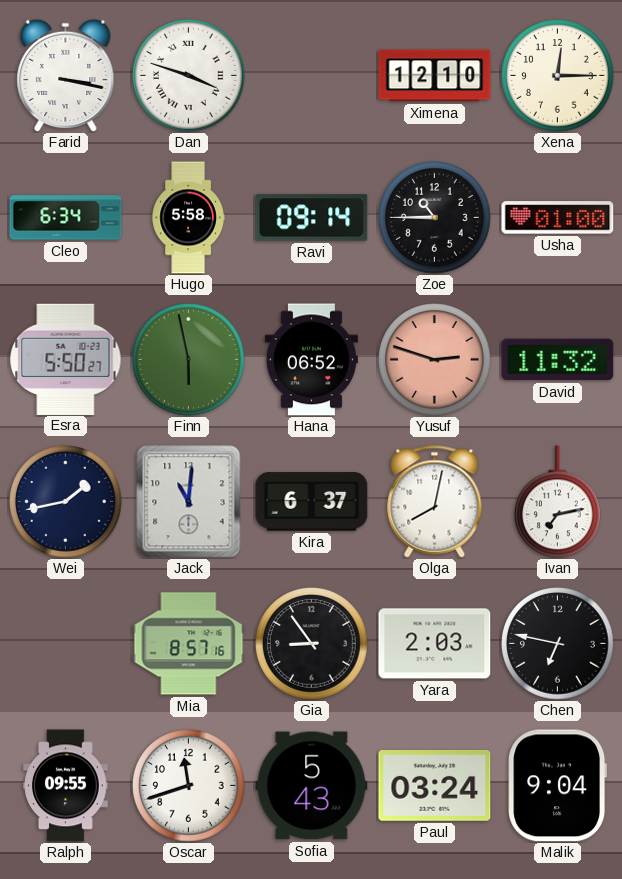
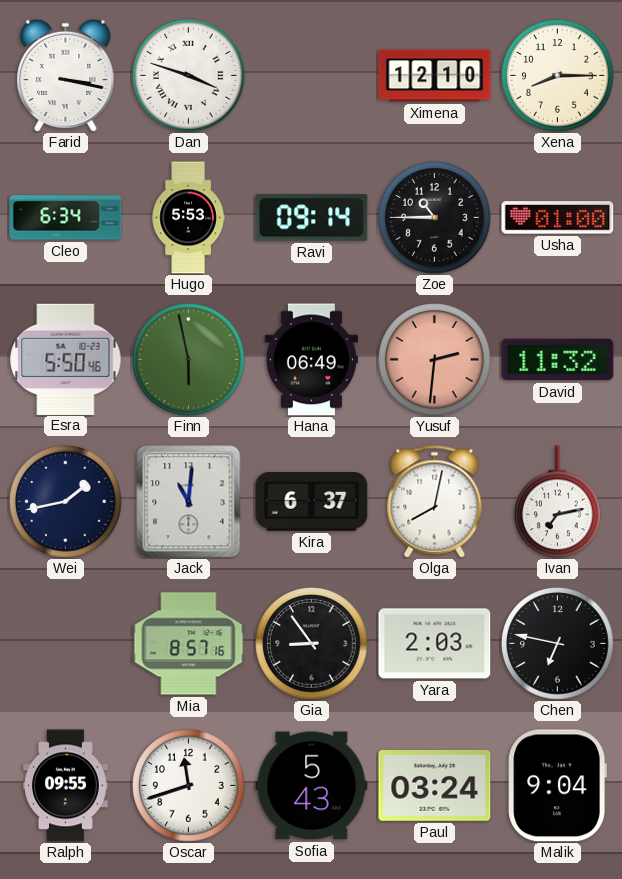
Xena: 12:15 -> 8:15 (558, 76)
Hugo: 5:58 -> 5:53 (188, 218)
Esra: 5:50:27 -> 5:50:46 (66, 359)
Hana: 06:52 -> 06:49 (311, 360)
Yusuf: 2:48 -> 2:31 (435, 360)
